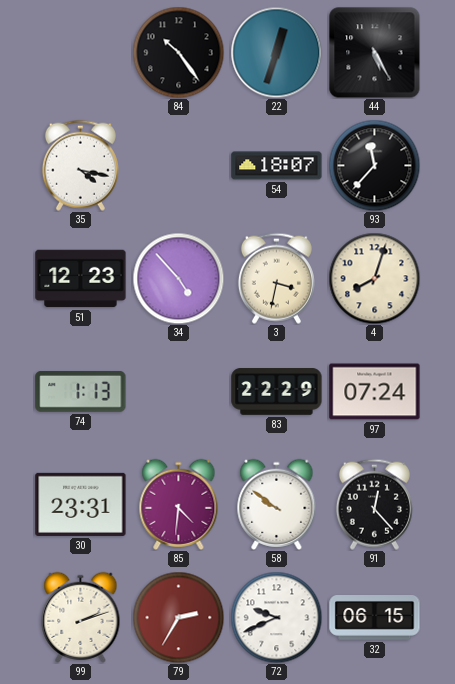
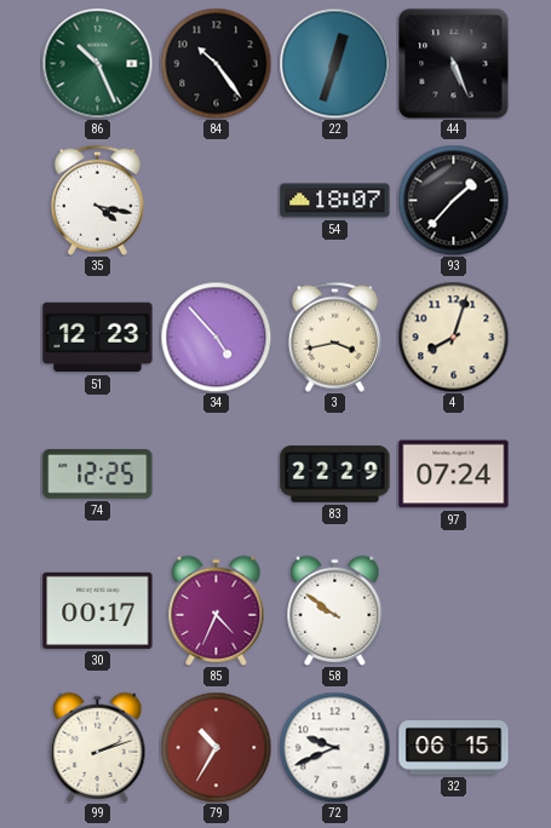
86: none -> 10:26 (97, 63)
44: 5:25 -> 5:26 (453, 63)
93: 11:37 -> 1:37 (453, 200)
3: 3:32 -> 3:43 (334, 337)
74: 1:13 -> 12:25 (98, 473)
30: 23:31 -> 00:17 (98, 610)
85: 4:31 -> 4:34 (217, 610)
91: 12:23 -> none (374, 504)
79: 2:35 -> 10:35 (216, 747)
